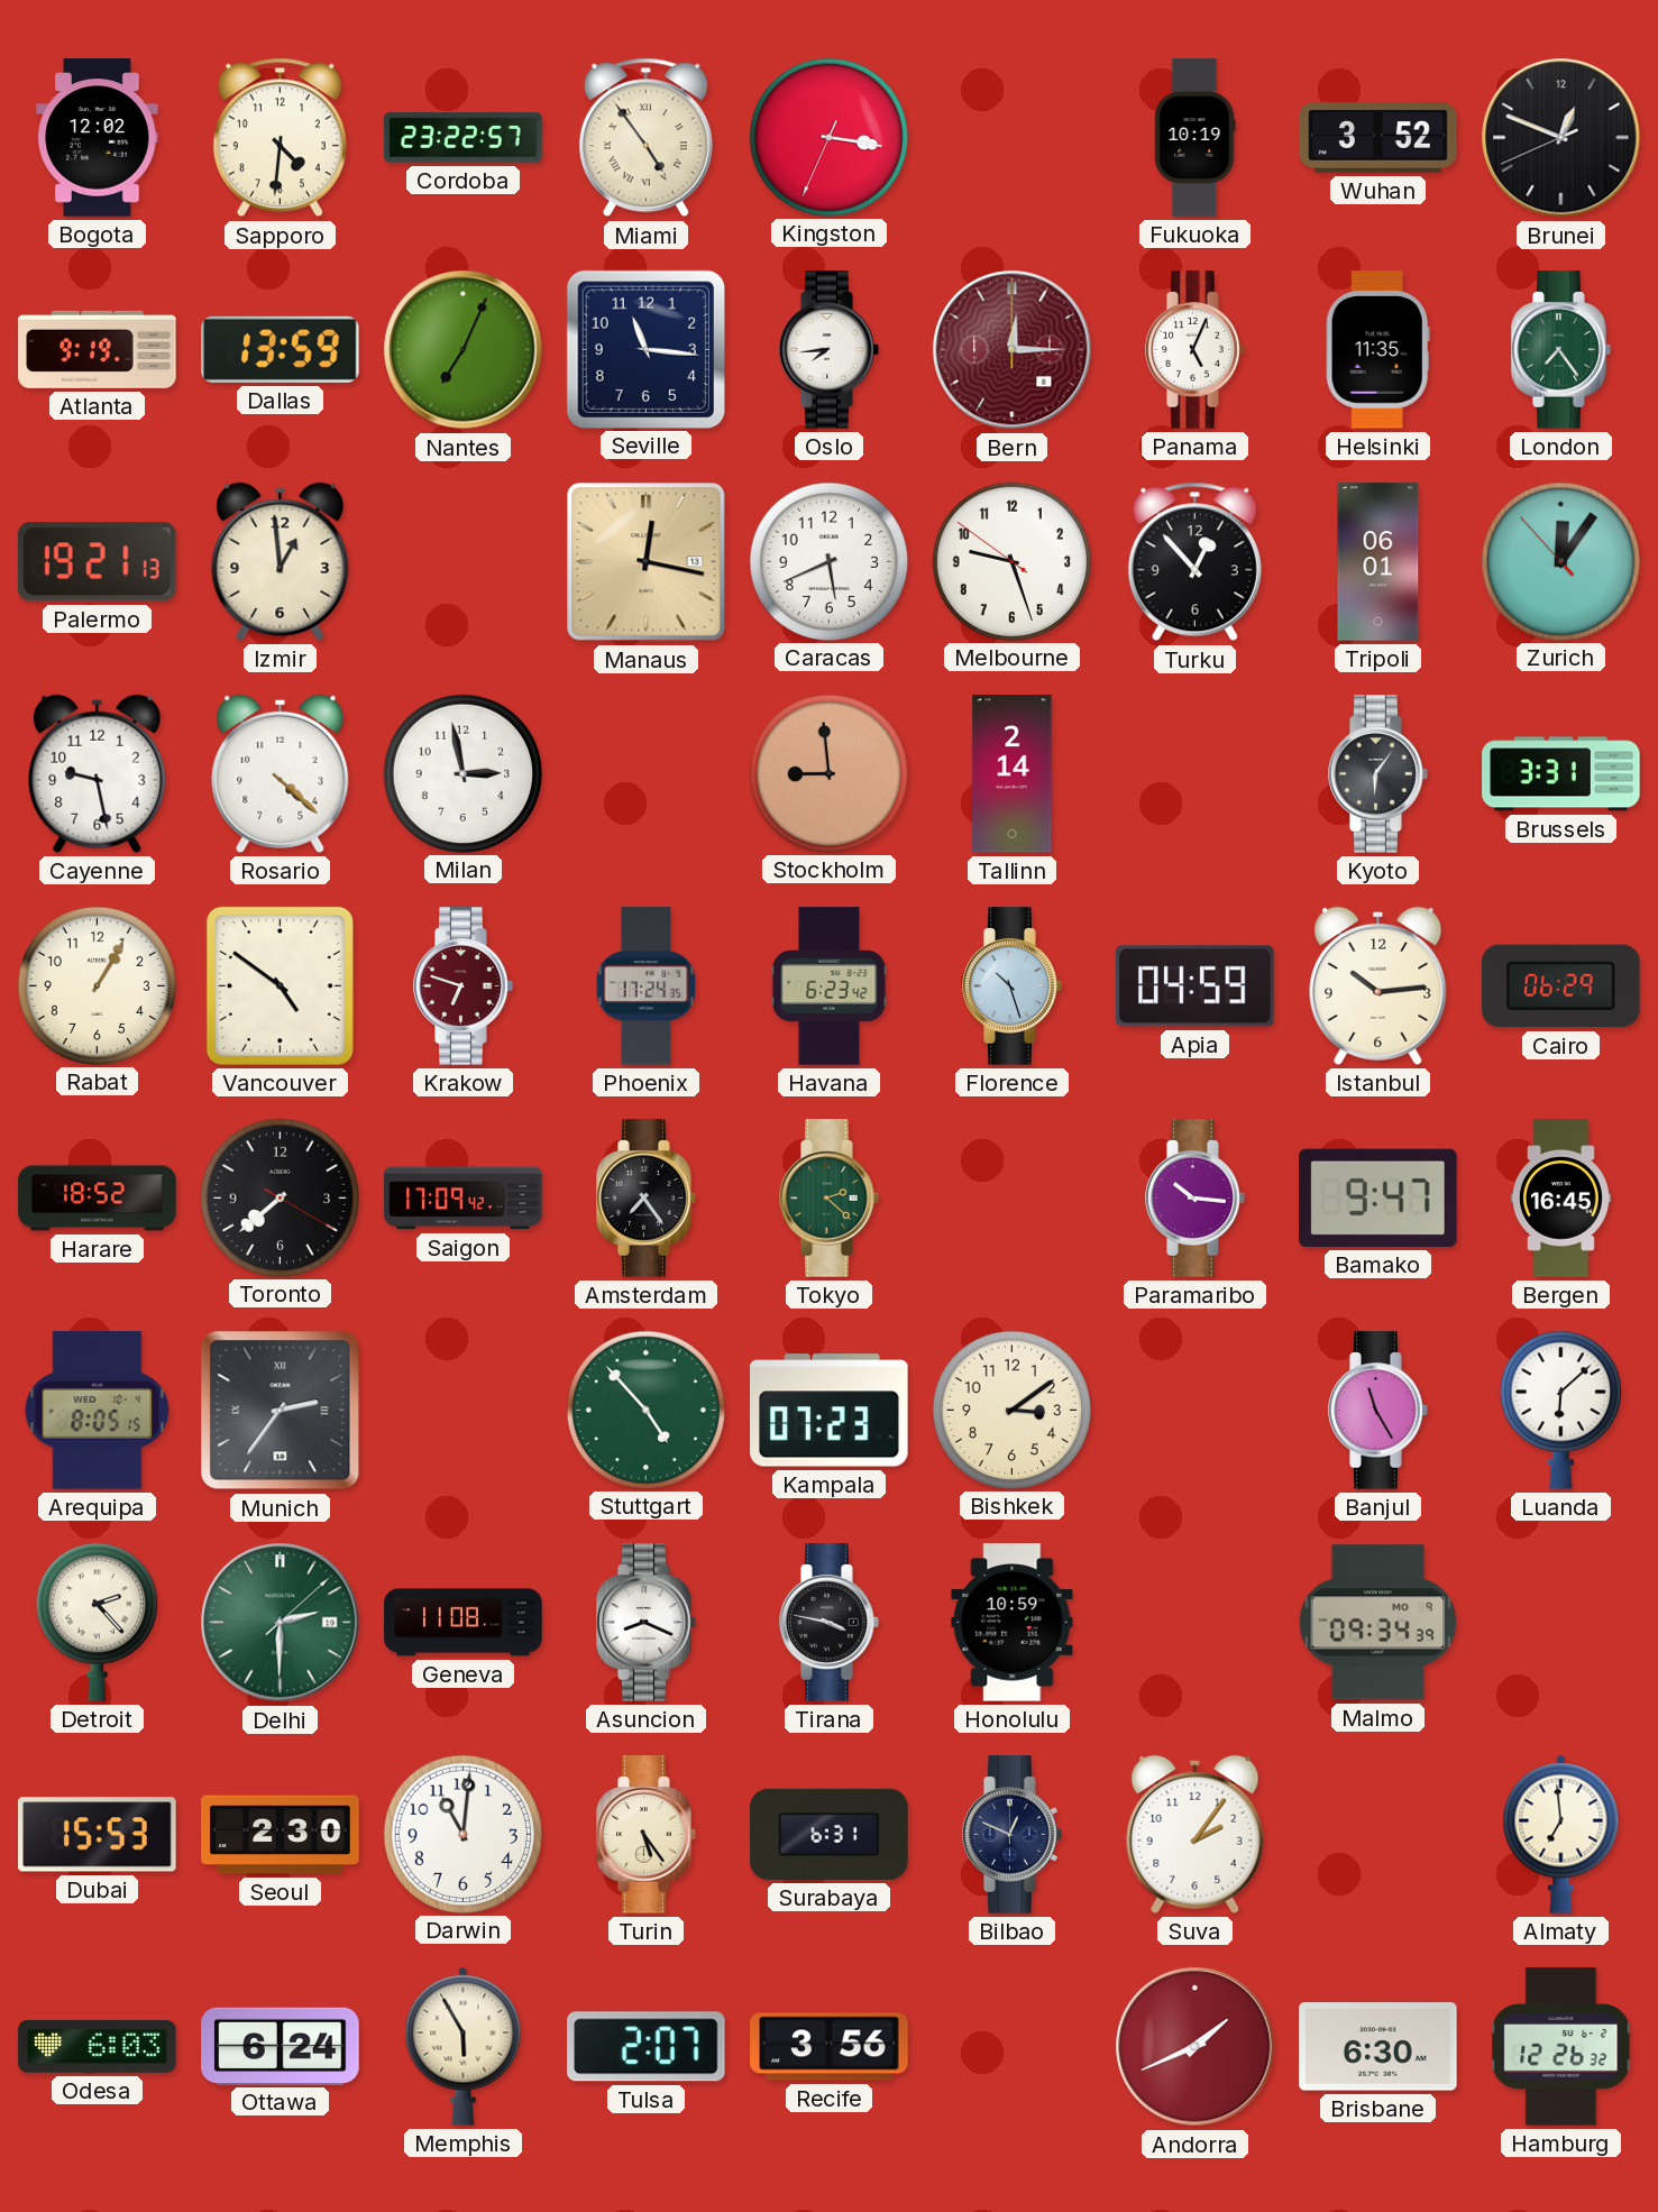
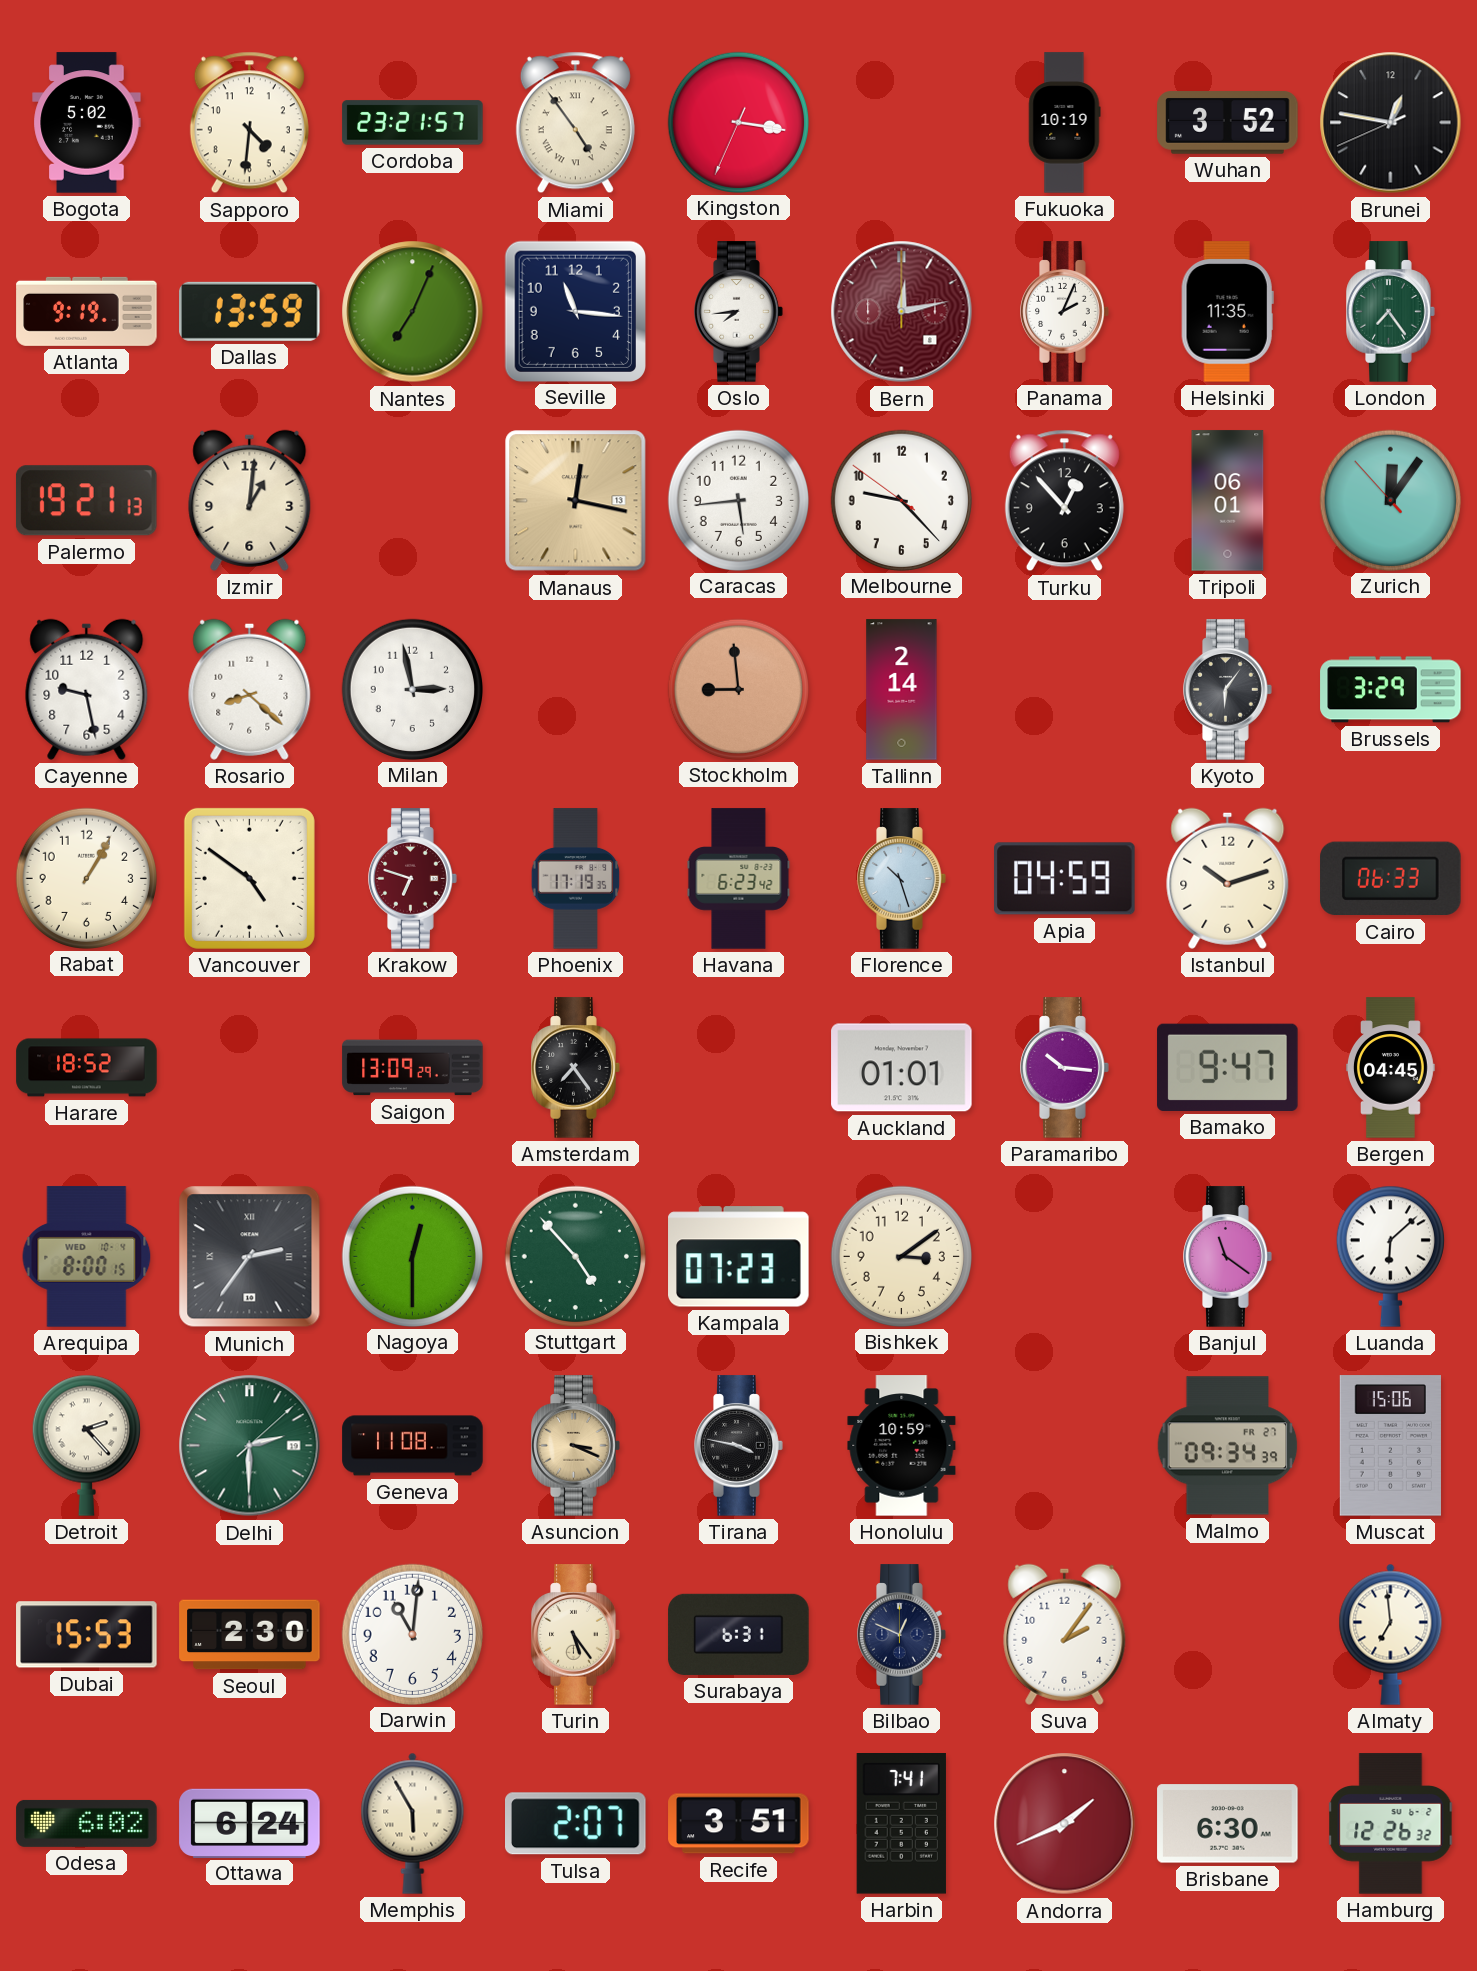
Bogota: 12:02 -> 5:02 (87, 123)
Cordoba: 23:22 -> 23:21 (413, 123)
Brunei: 12:48 -> 12:46 (1391, 123)
Bern: 12:15 -> 12:13 (902, 312)
Panama: 5:04 -> 2:04 (1065, 312)
Izmir: 12:59 -> 1:01 (250, 500)
Caracas: 5:41 -> 5:44 (738, 500)
Melbourne: 9:26 -> 9:22 (901, 500)
Rosario: 4:22 -> 8:22 (250, 689)
Brussels: 3:31 -> 3:29 (1391, 690)
Phoenix: 17:24 -> 17:19 (576, 879)
Istanbul: 10:14 -> 10:12 (1228, 878)
Cairo: 06:29 -> 06:33 (1391, 879)
Toronto: 7:38 -> none (280, 1197)
Saigon: 17:09 -> 13:09 (413, 1068)
Tokyo: 2:22 -> none (830, 1199)
Auckland: none -> 01:01 (902, 1068)
Bergen: 16:45 -> 04:45 (1391, 1068)
Arequipa: 8:05 -> 8:00 (87, 1257)
Nagoya: none -> 12:30 (412, 1256)
Banjul: 11:25 -> 11:21 (1228, 1257)
Asuncion: 8:19 -> 3:19 (576, 1446)
Asuncion dial: white -> champagne (576, 1446)
Malmo date: MO 9 -> FR 27 (1228, 1446)
Muscat: none -> 15:06 (1390, 1446)
Odesa: 6:03 -> 6:02 (87, 1823)
Recife: 3:56 -> 3:51 (739, 1824)
Harbin: none -> 7:41 (901, 1824)
